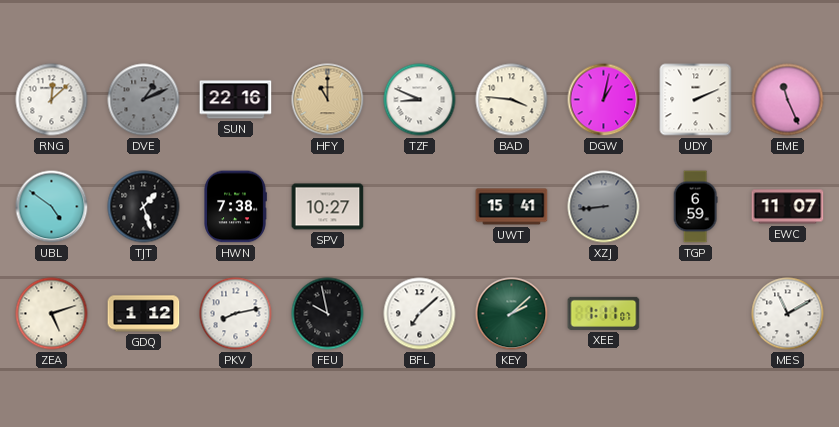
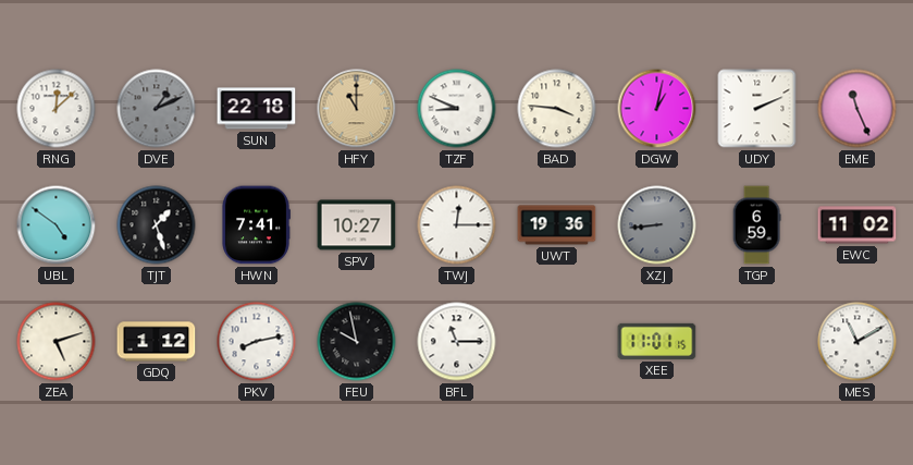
SUN: 22:16 -> 22:18 (257, 109)
HWN: 7:38 -> 7:41 (256, 225)
TWJ: none -> 12:15 (457, 225)
UWT: 15:41 -> 19:36 (557, 225)
EWC: 11:07 -> 11:02 (858, 225)
BFL: 7:08 -> 11:15 (457, 342)
KEY: 2:08 -> none (512, 314)
XEE: 1:11 -> 11:01 (657, 341)
